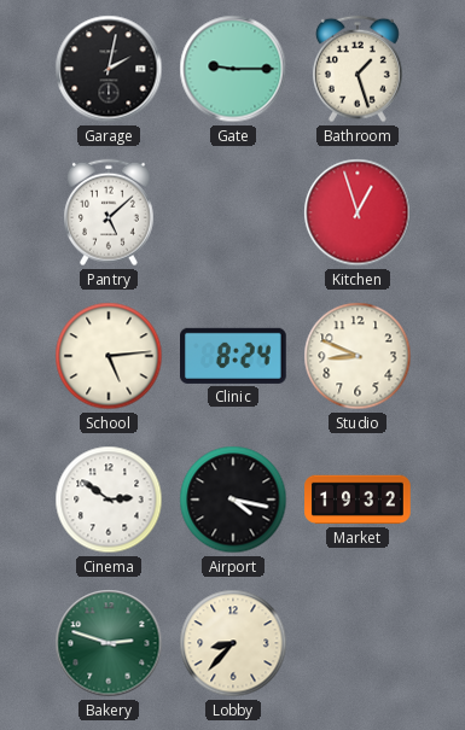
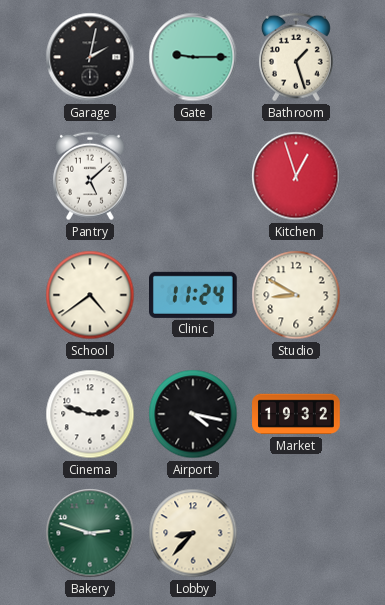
School: 5:14 -> 4:39 (90, 295)
Clinic: 8:24 -> 11:24 (194, 295)
Studio: 8:49 -> 8:50 (296, 295)
Cinema: 2:51 -> 2:48 (90, 414)
